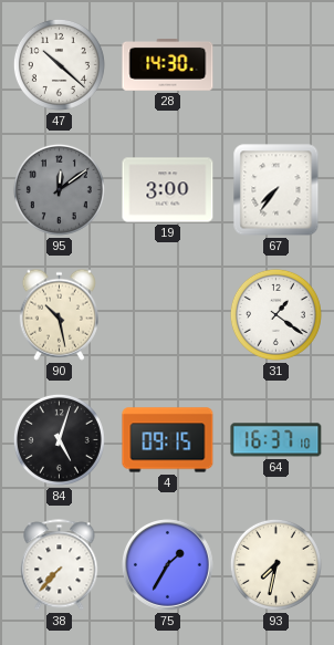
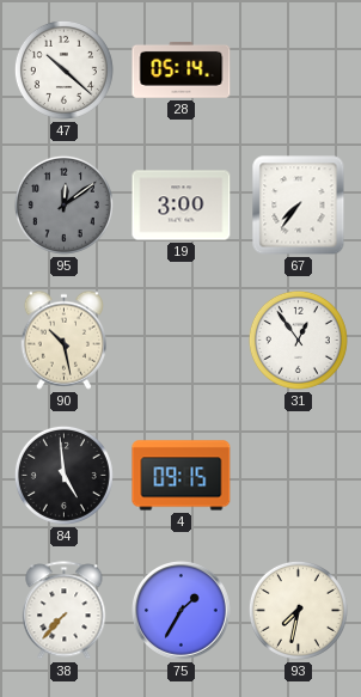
28: 14:30 -> 05:14 (182, 69)
31: 1:21 -> 12:54 (298, 340)
84: 5:03 -> 4:59 (63, 475)
64: 16:37 -> none (276, 440)
